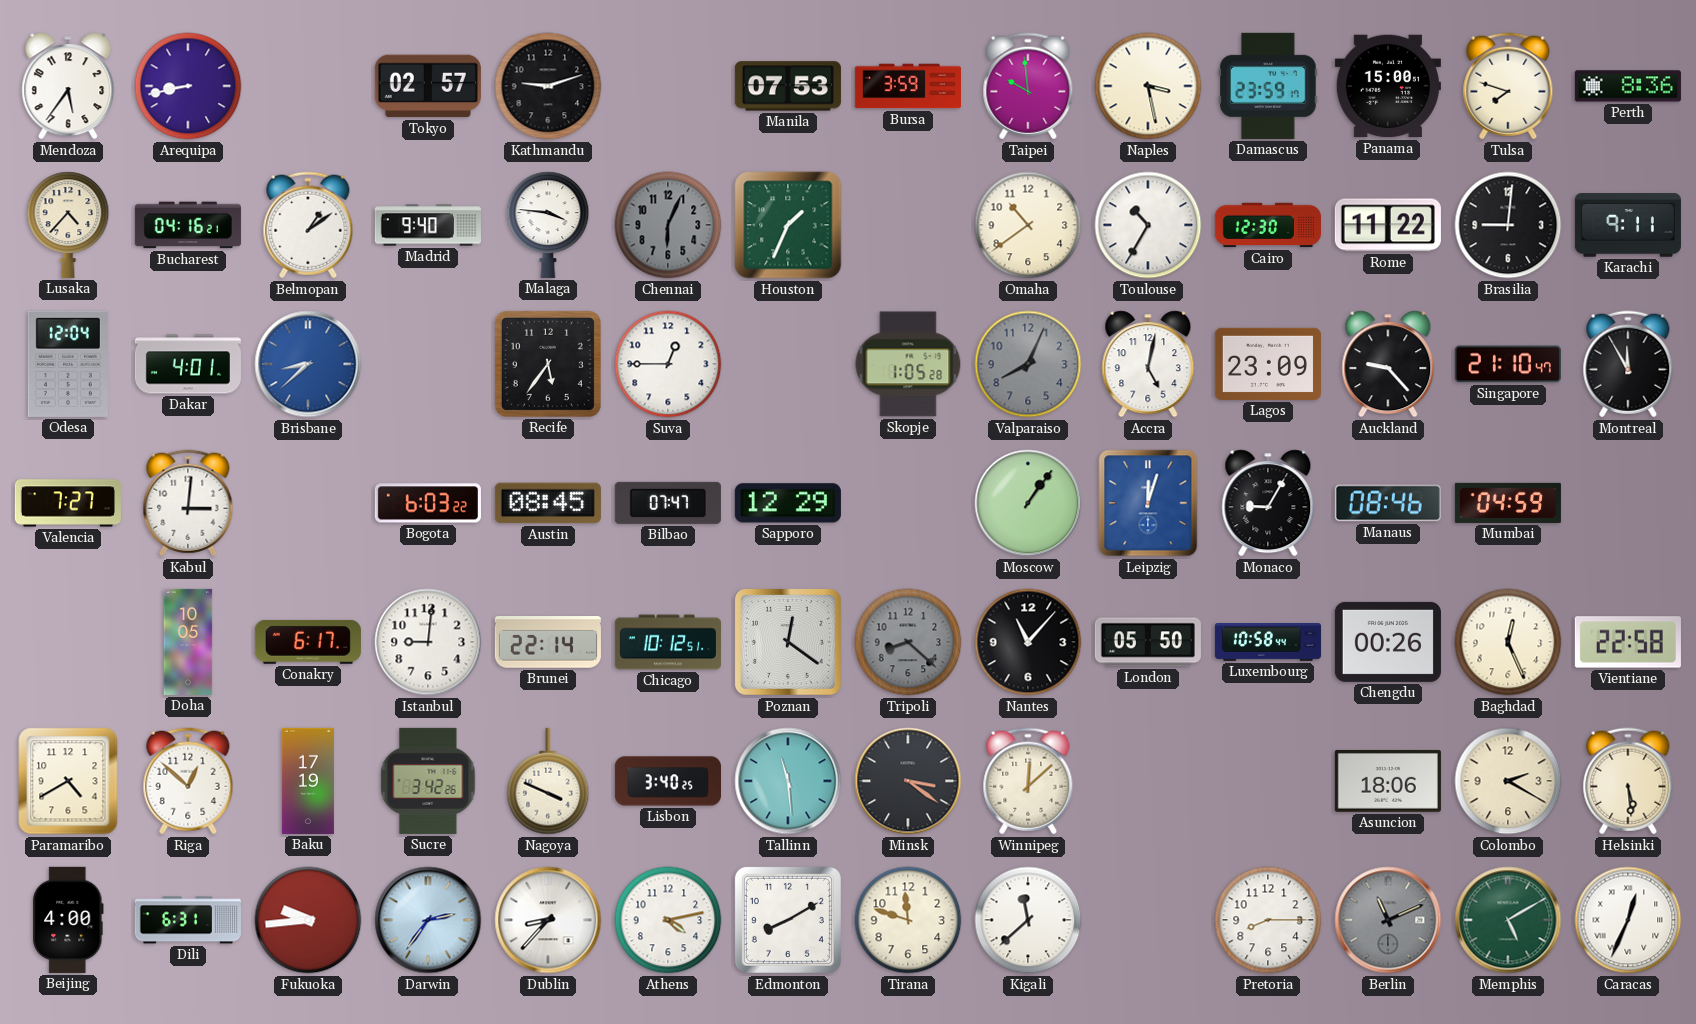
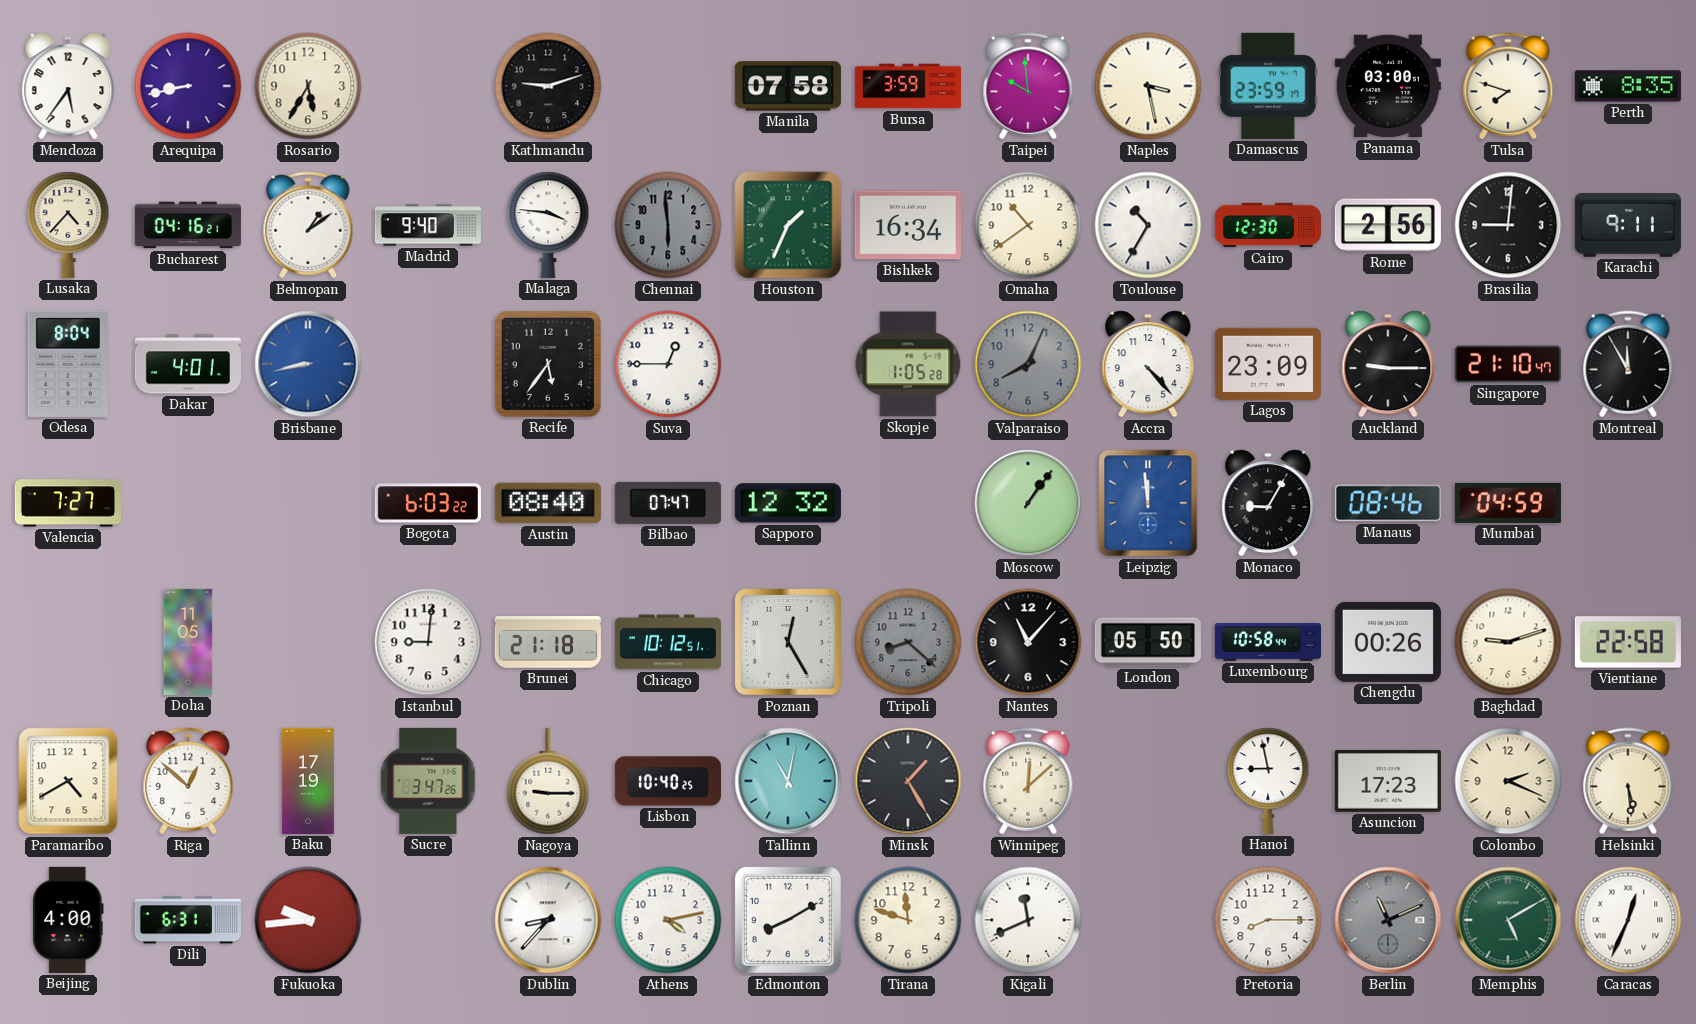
Rosario: none -> 5:35 (308, 86)
Tokyo: 02:57 -> none (428, 86)
Manila: 07:53 -> 07:58 (788, 86)
Panama: 15:00 -> 03:00 (1388, 86)
Perth: 8:36 -> 8:35 (1628, 86)
Chennai: 6:04 -> 5:59 (668, 225)
Bishkek: none -> 16:34 (908, 225)
Rome: 11:22 -> 2:56 (1388, 225)
Odesa: 12:04 -> 8:04 (68, 364)
Brisbane: 8:38 -> 8:43 (308, 364)
Accra: 5:02 -> 4:23 (1148, 364)
Auckland: 9:23 -> 9:15 (1388, 364)
Kabul: 3:01 -> none (188, 503)
Austin: 08:45 -> 08:40 (548, 503)
Sapporo: 12:29 -> 12:32 (788, 503)
Leipzig: 12:03 -> 11:59 (1148, 503)
Doha: 10:05 -> 11:05 (188, 642)
Conakry: 6:17 -> none (308, 642)
Brunei: 22:14 -> 21:18 (548, 642)
Poznan: 12:21 -> 12:25 (788, 642)
Baghdad: 12:26 -> 9:12 (1508, 642)
Sucre: 3:42 -> 3:47 (428, 781)
Nagoya: 3:49 -> 9:15 (548, 781)
Lisbon: 3:40 -> 10:40 (668, 781)
Tallinn: 11:29 -> 11:02 (788, 781)
Minsk: 3:21 -> 1:25 (908, 781)
Hanoi: none -> 8:58 (1268, 781)
Asuncion: 18:06 -> 17:23 (1388, 781)
Colombo: 2:20 -> 2:19 (1508, 781)
Darwin: 2:36 -> none (428, 920)
Kigali: 11:38 -> 11:41 (1028, 920)
